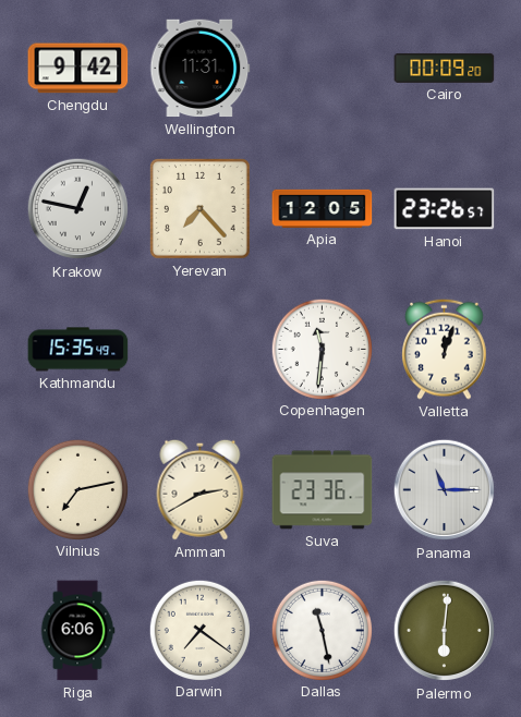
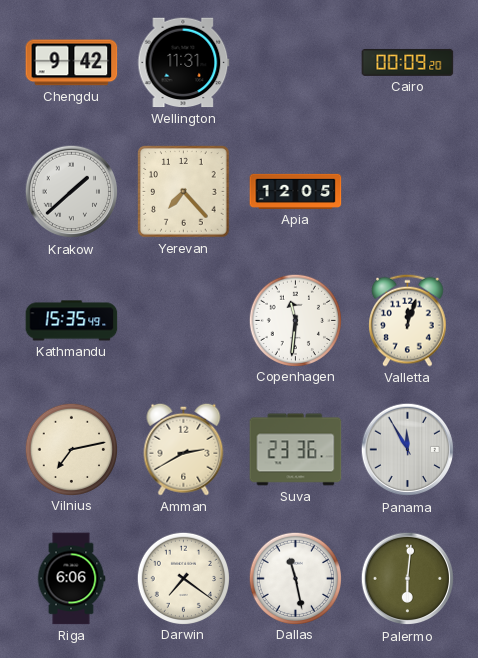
Krakow: 12:47 -> 1:38 (72, 192)
Hanoi: 23:26 -> none (445, 209)
Panama: 11:15 -> 11:55 (408, 450)
